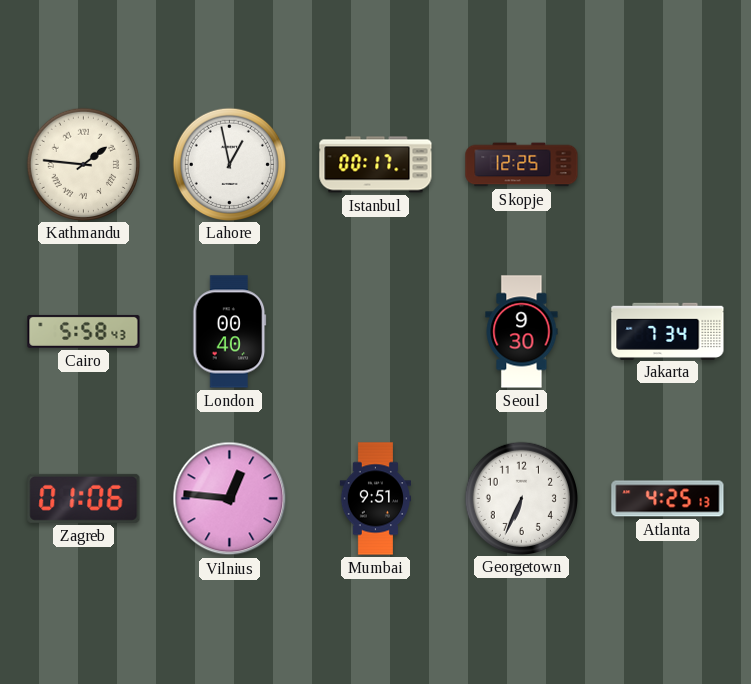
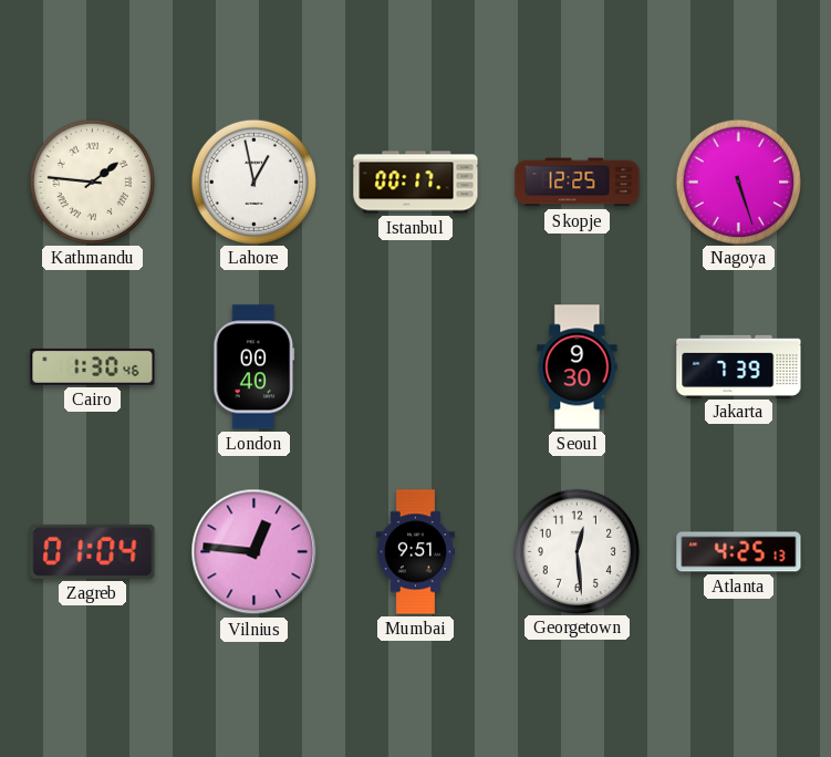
Nagoya: none -> 5:27 (738, 182)
Cairo: 5:58 -> 1:30 (93, 366)
Jakarta: 7:34 -> 7:39 (739, 366)
Zagreb: 01:06 -> 01:04 (93, 551)
Georgetown: 6:34 -> 12:29 (576, 551)
